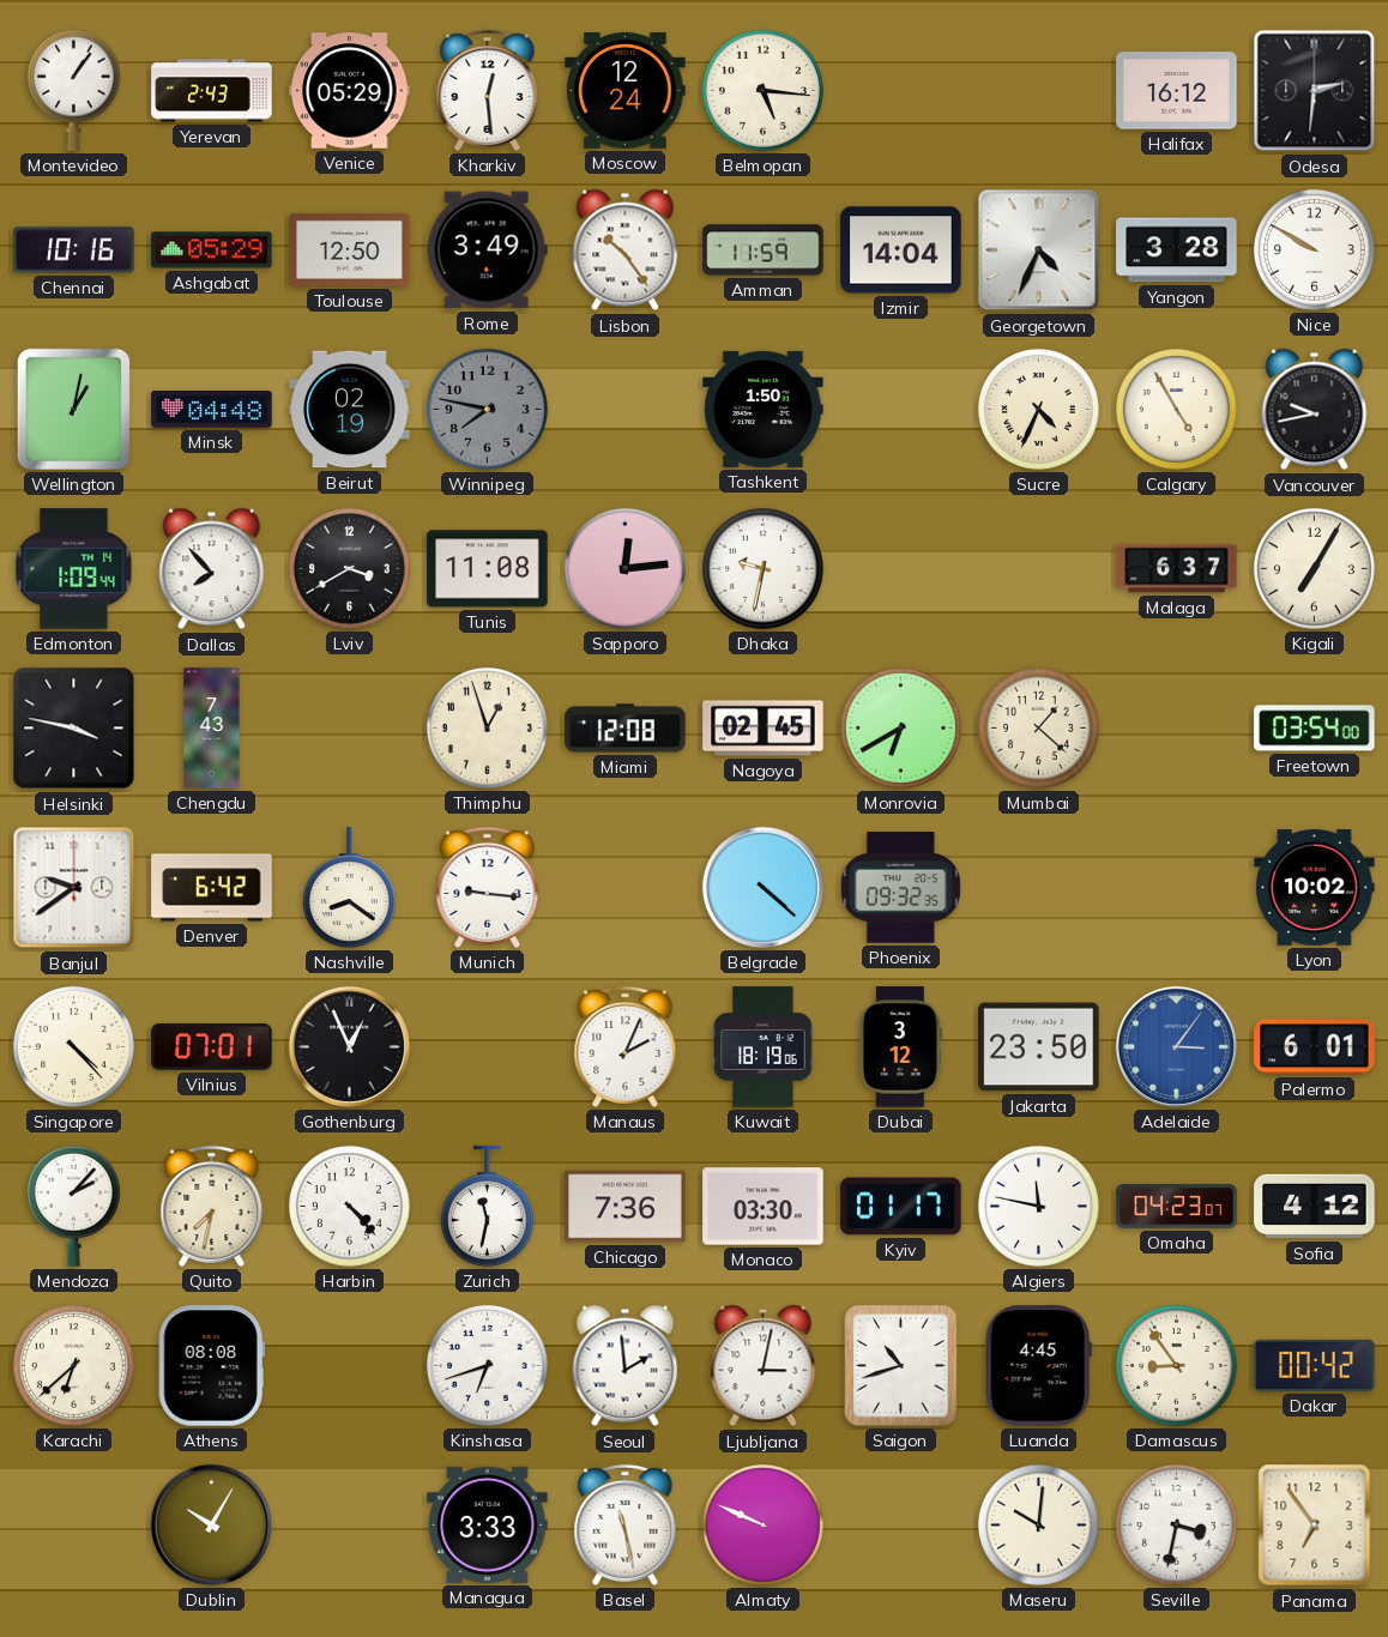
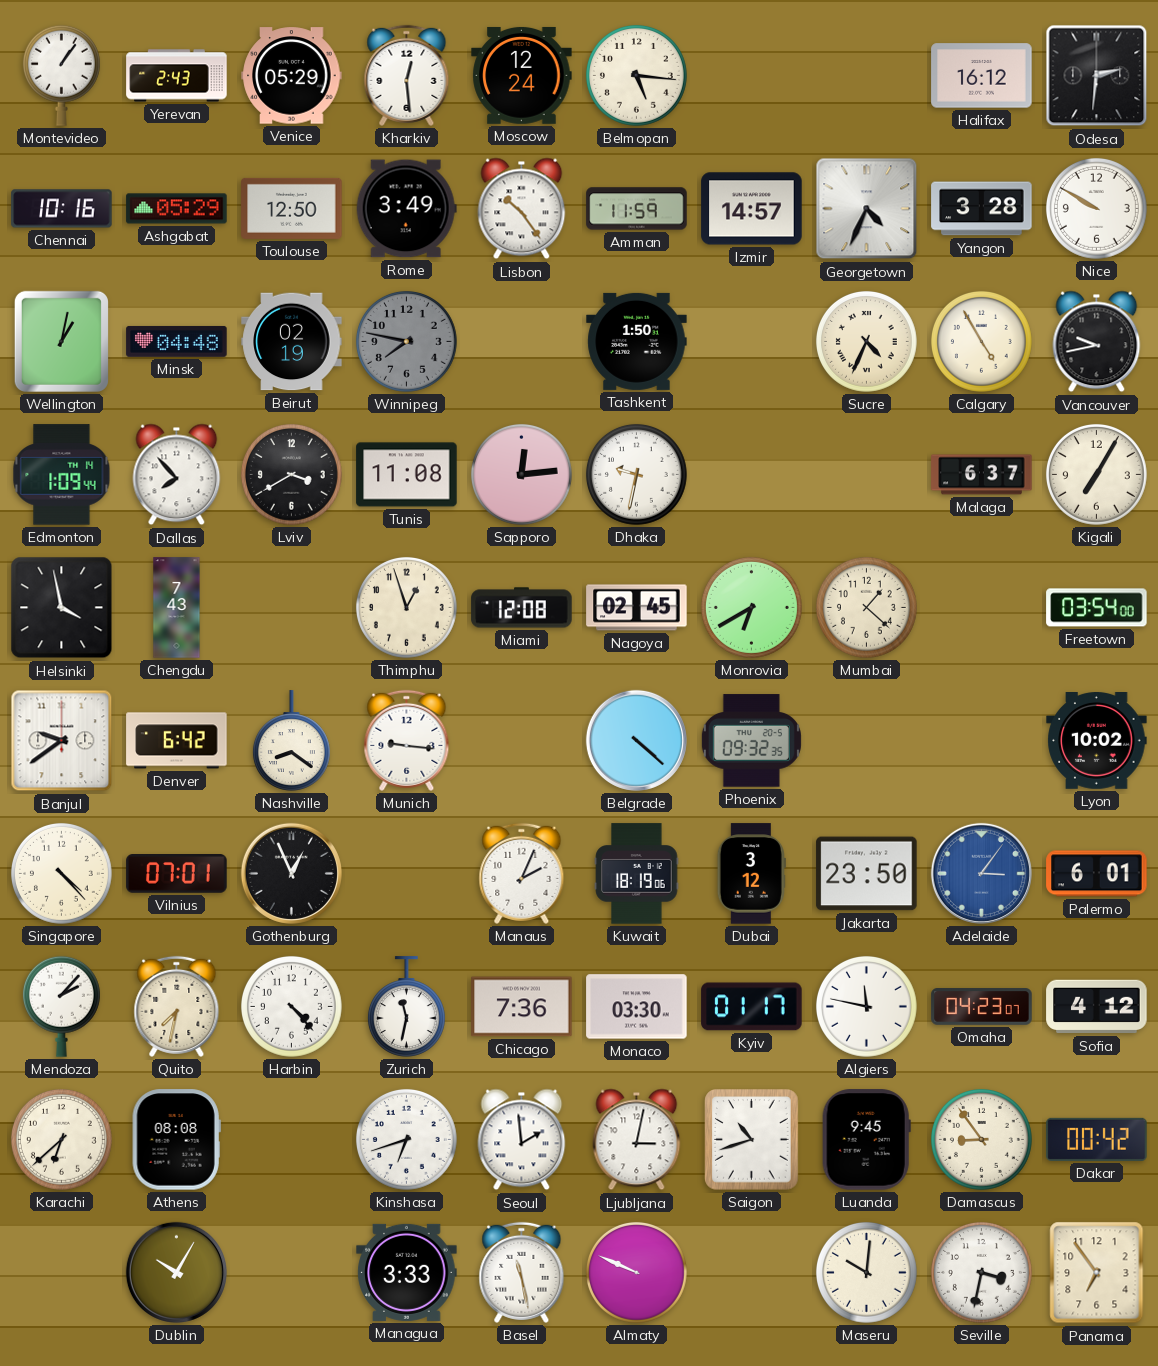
Izmir: 14:04 -> 14:57 (752, 209)
Helsinki: 3:47 -> 3:58 (62, 608)
Luanda: 4:45 -> 9:45 (866, 1140)
